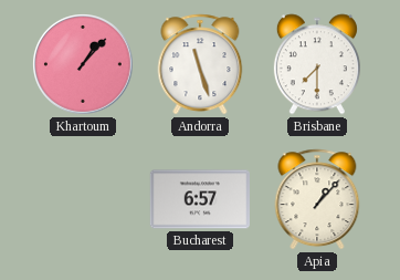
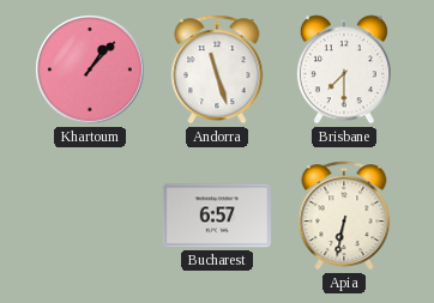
Apia: 1:07 -> 6:32 (344, 216)
